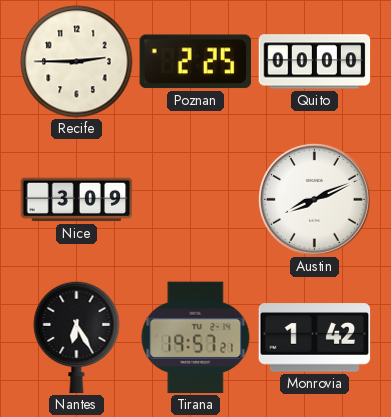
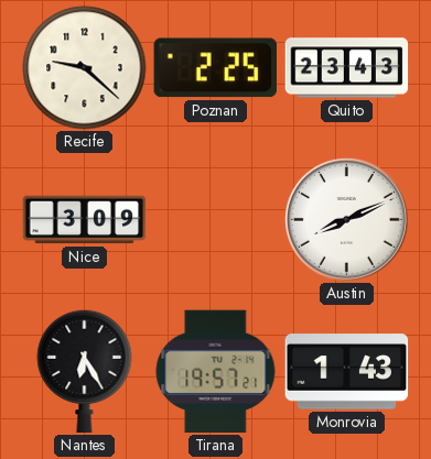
Recife: 2:45 -> 9:22 (85, 68)
Quito: 00:00 -> 23:43 (347, 68)
Monrovia: 1:42 -> 1:43 (347, 372)
